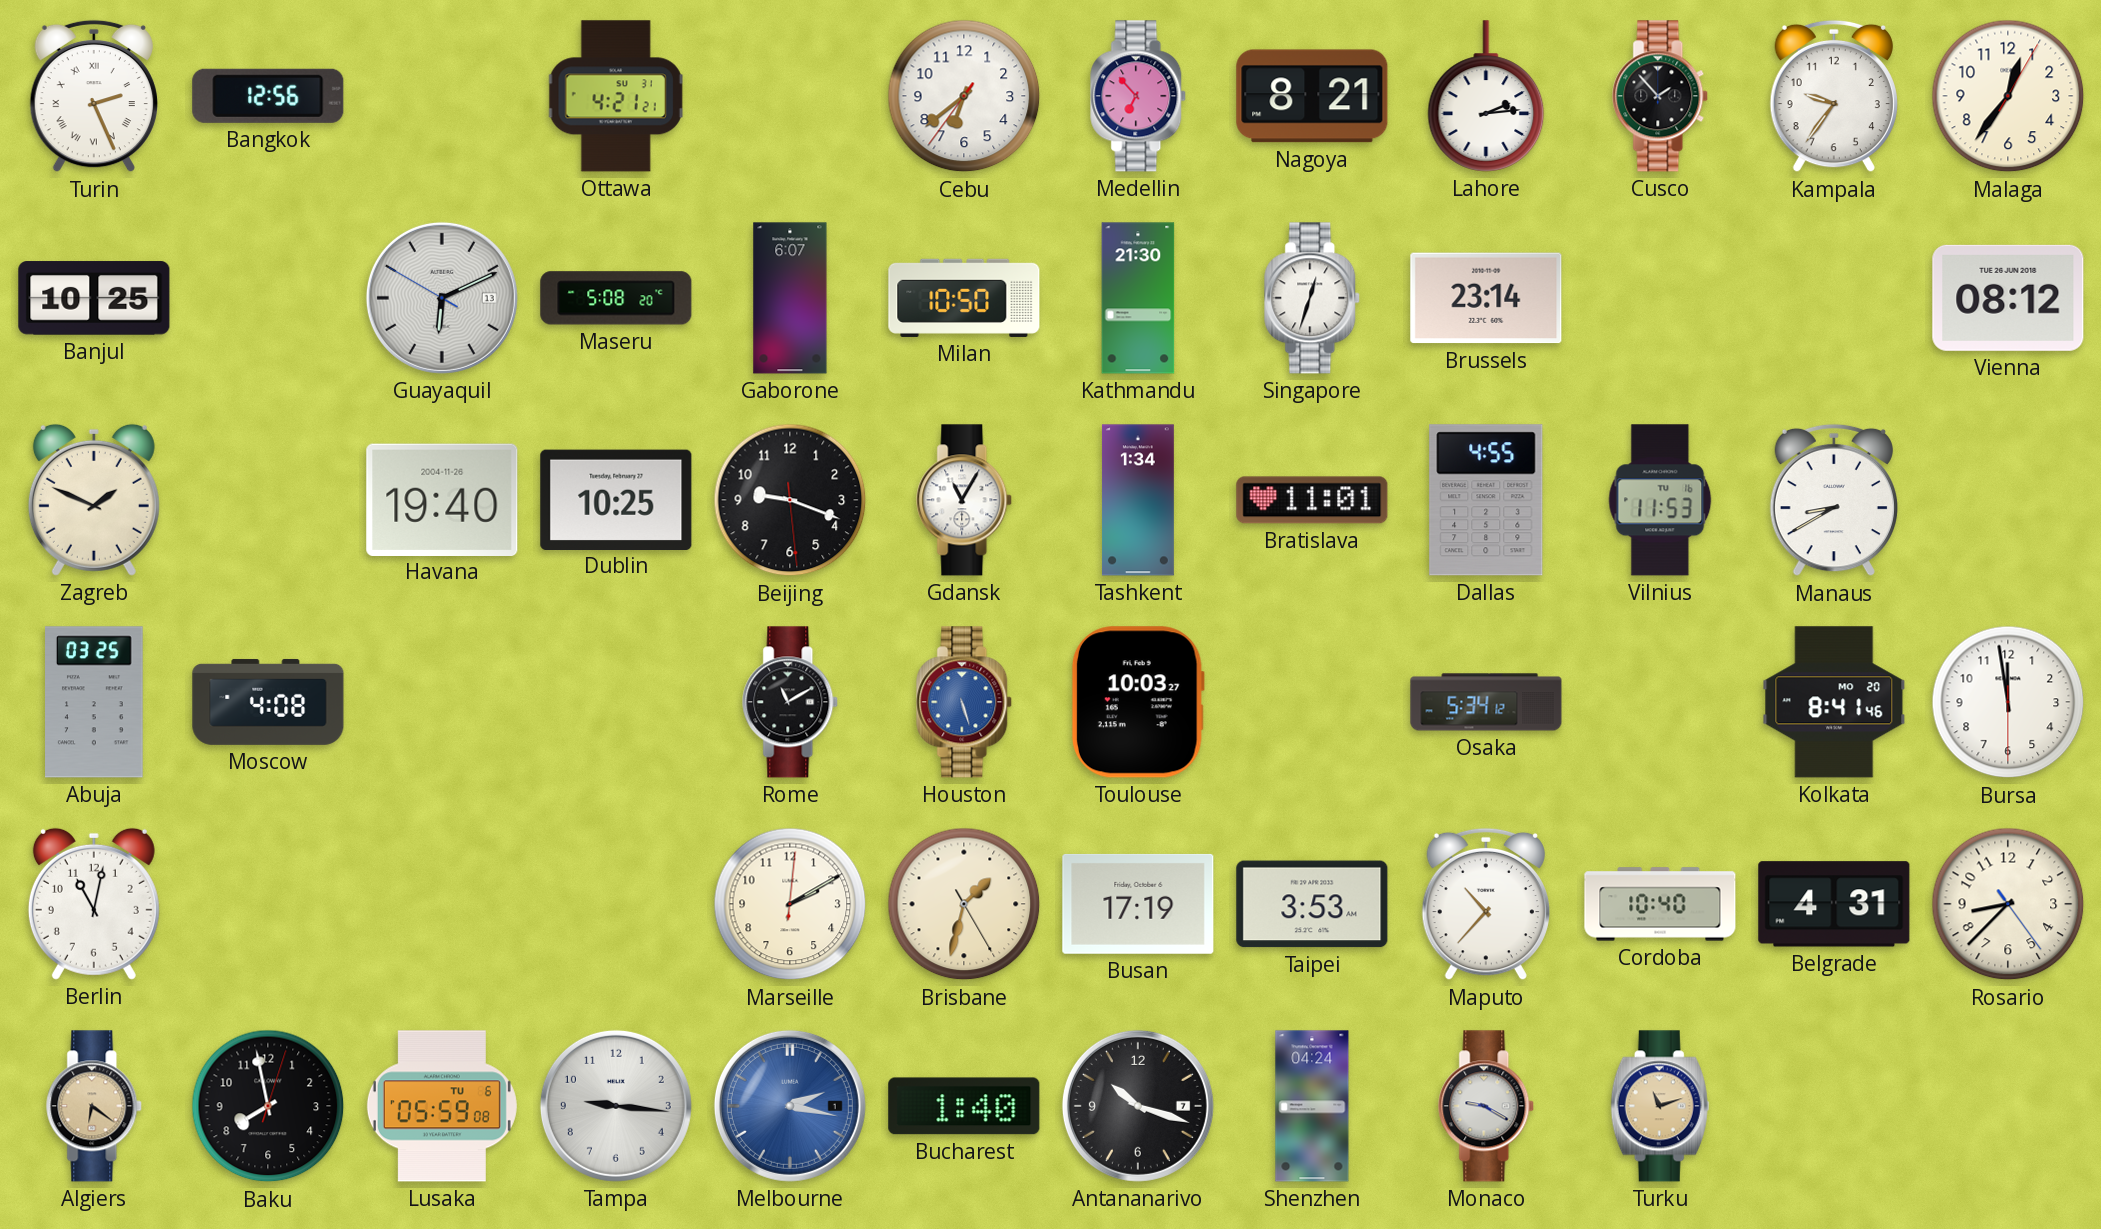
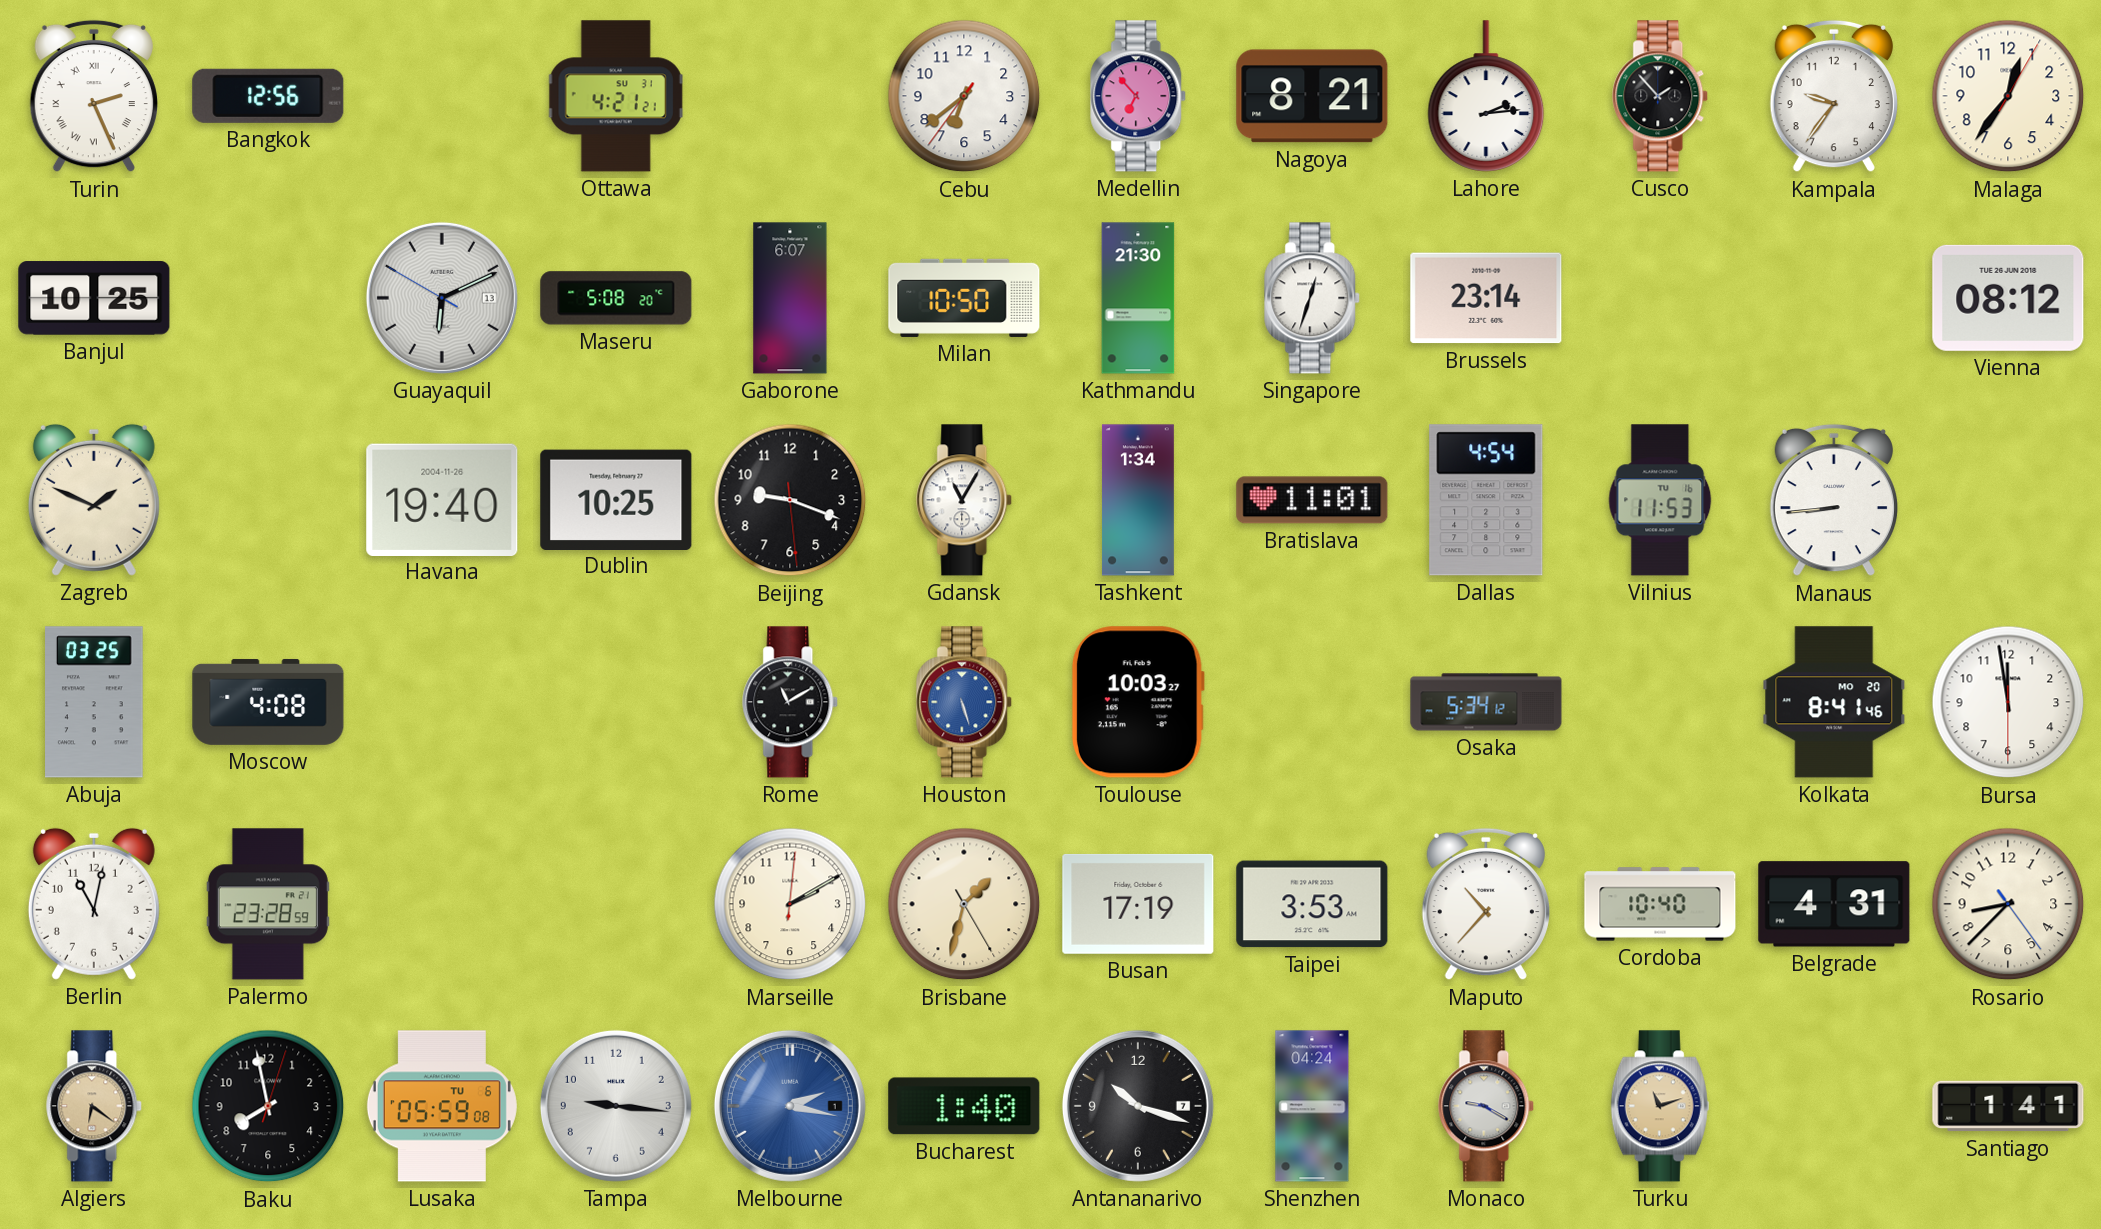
Dallas: 4:55 -> 4:54 (1486, 500)
Manaus: 8:40 -> 8:44 (1834, 500)
Palermo: none -> 23:28 (268, 904)
Santiago: none -> 1:41 (2008, 1106)
